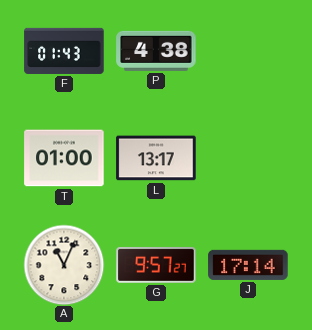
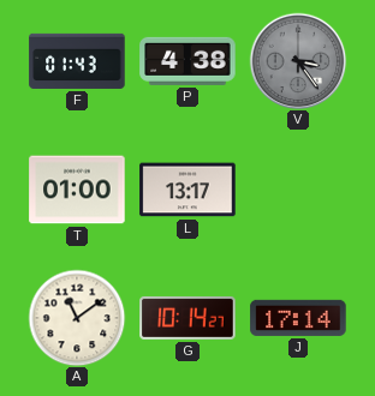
V: none -> 3:24 (298, 61)
A: 11:04 -> 11:09 (77, 318)
G: 9:57 -> 10:14 (187, 318)
